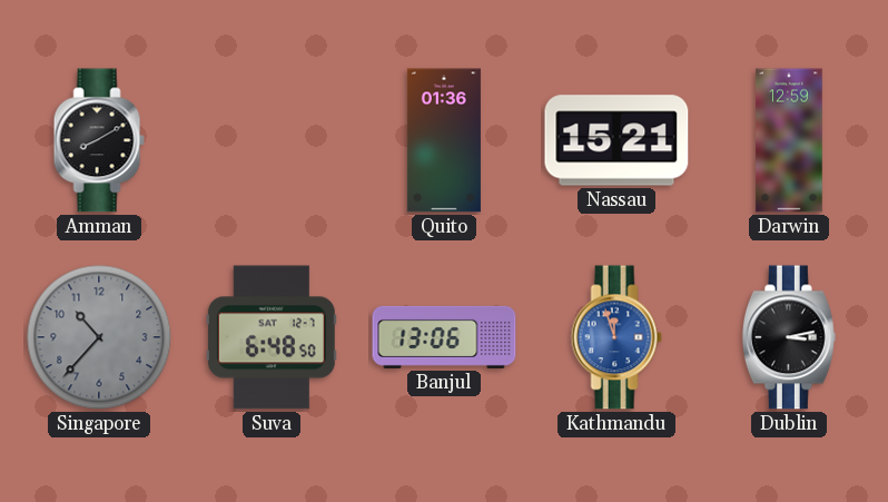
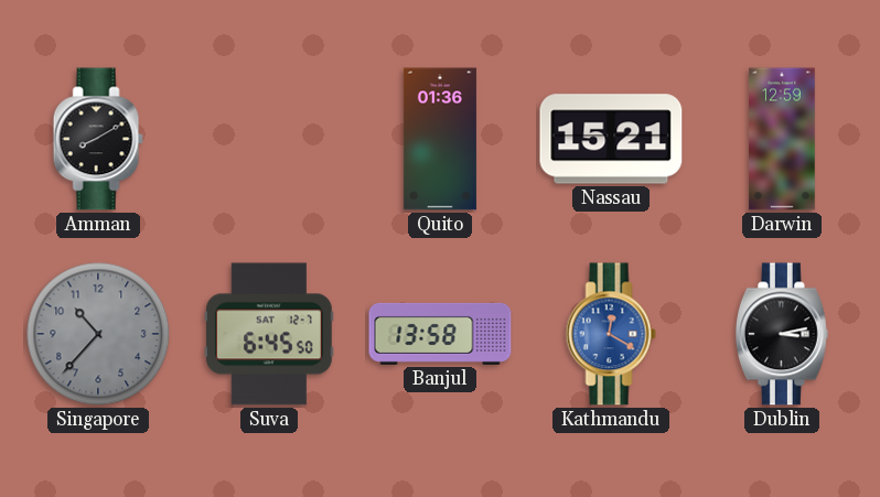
Suva: 6:48 -> 6:45 (269, 334)
Banjul: 13:06 -> 13:58 (440, 334)
Kathmandu: 11:57 -> 12:20 (611, 334)
